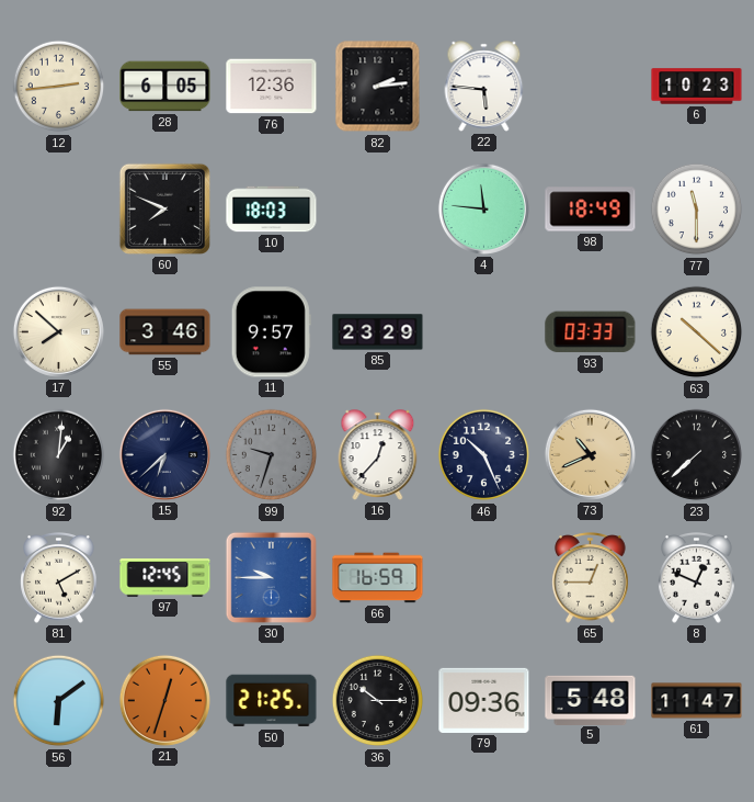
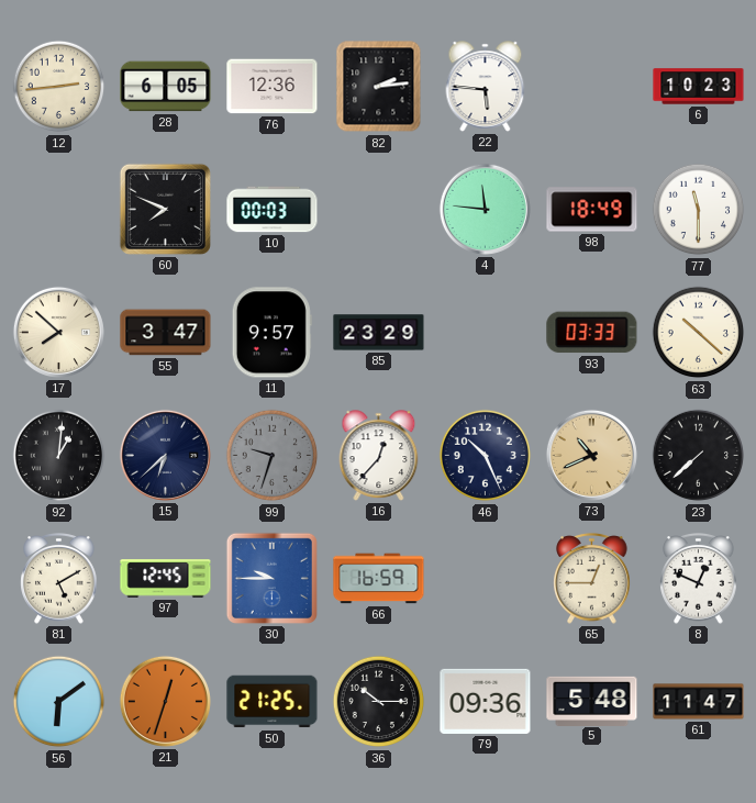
10: 18:03 -> 00:03 (273, 210)
55: 3:46 -> 3:47 (166, 333)
